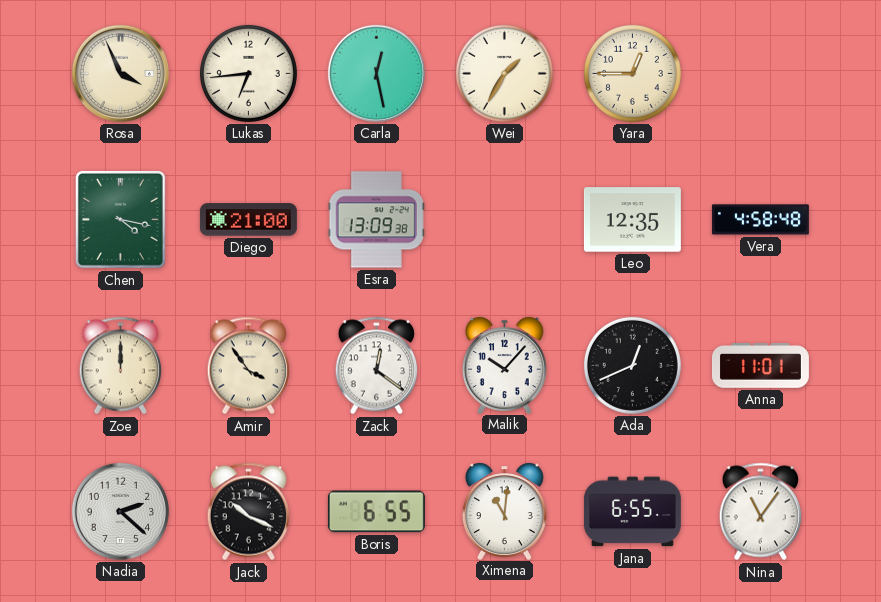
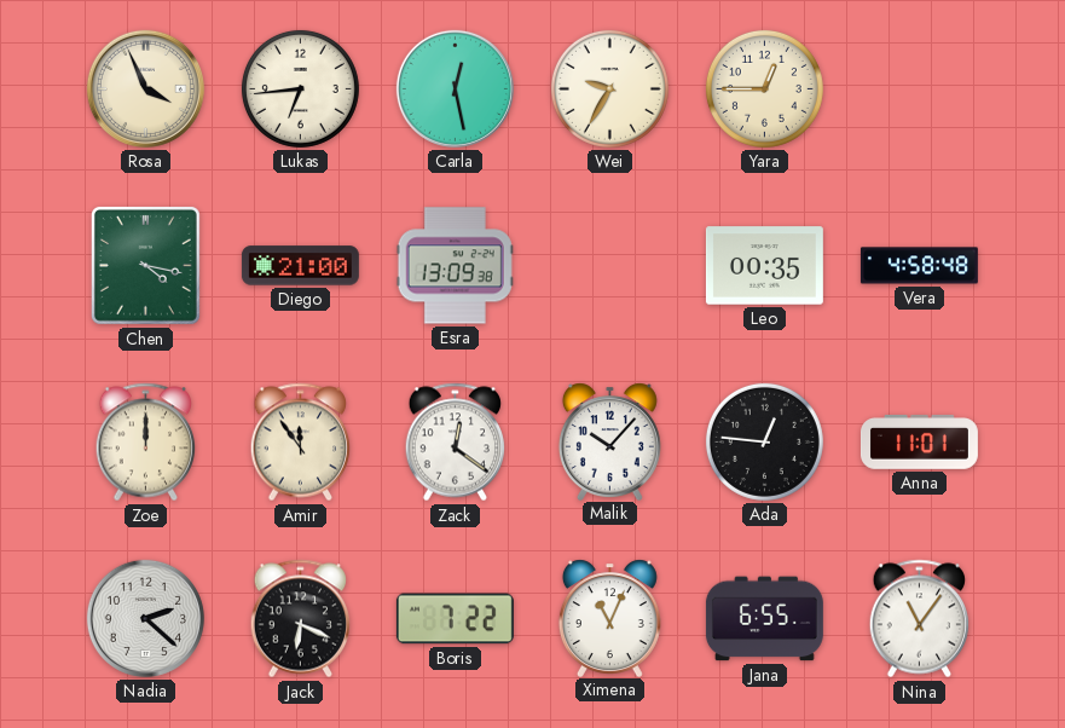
Wei: 1:35 -> 9:35 (609, 88)
Leo: 12:35 -> 00:35 (764, 266)
Amir: 3:54 -> 11:54 (301, 443)
Ada: 12:41 -> 12:46 (764, 441)
Jack: 10:19 -> 6:19 (301, 619)
Boris: 6:55 -> 7:22 (455, 619)
Ximena: 11:01 -> 11:04 (609, 618)
